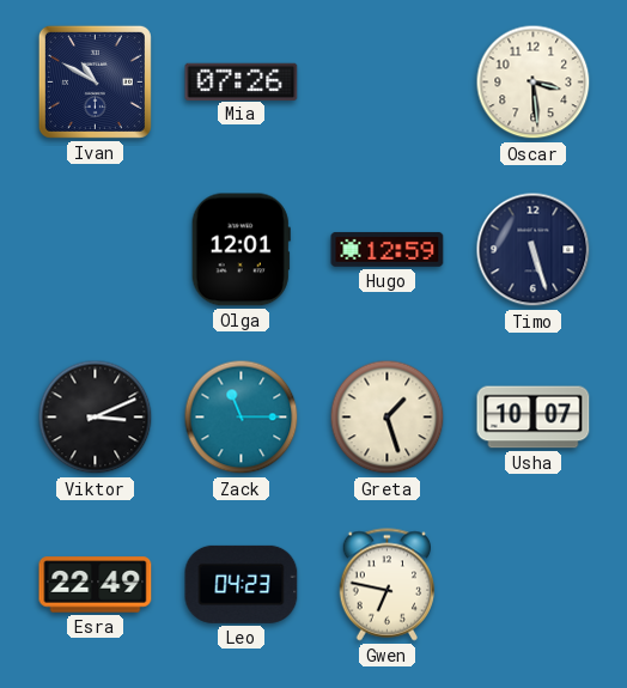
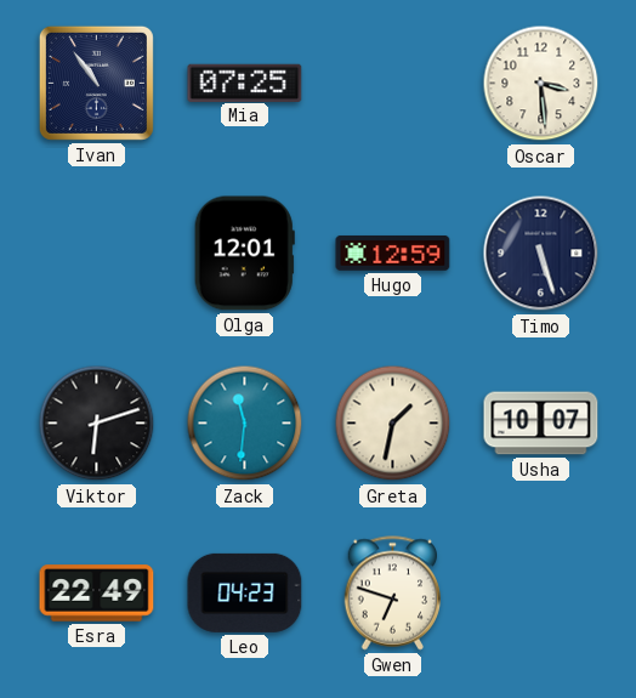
Ivan: 10:50 -> 10:54 (96, 83)
Mia: 07:26 -> 07:25 (245, 83)
Viktor: 3:11 -> 6:12 (97, 424)
Zack: 11:15 -> 11:31 (245, 424)
Greta: 1:27 -> 1:32 (393, 424)
Gwen: 6:47 -> 6:48 (393, 594)
